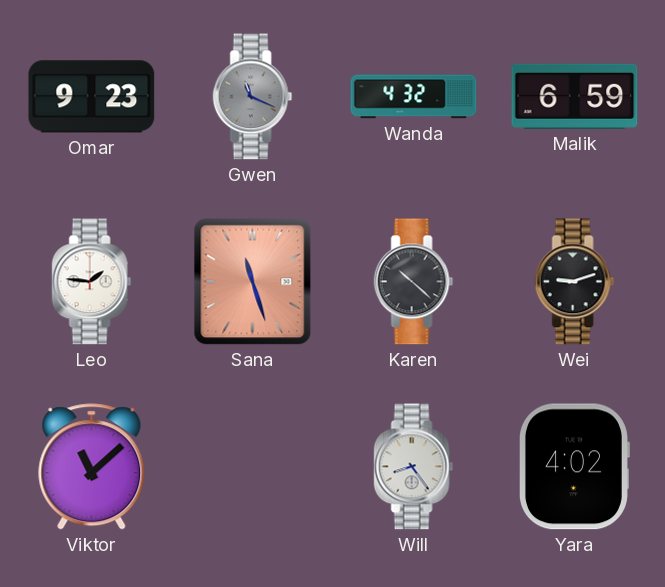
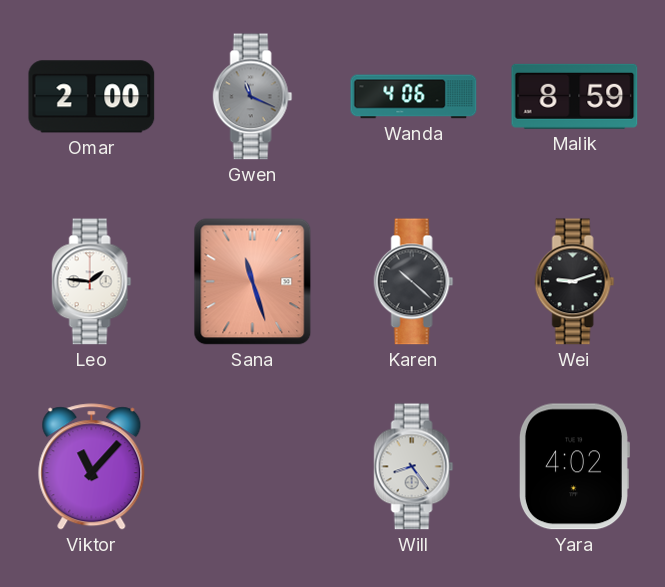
Omar: 9:23 -> 2:00 (92, 97)
Wanda: 4:32 -> 4:06 (414, 97)
Malik: 6:59 -> 8:59 (575, 96)
Viktor: 11:08 -> 11:07 (92, 467)
